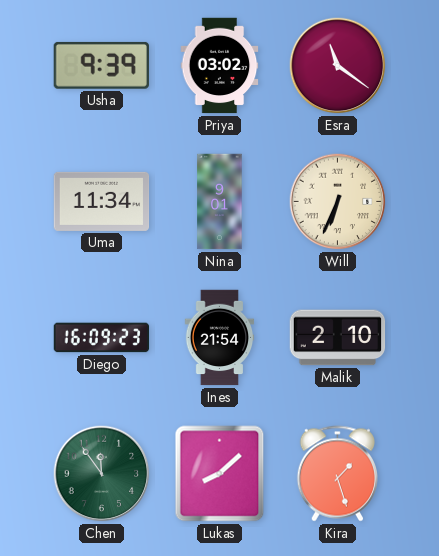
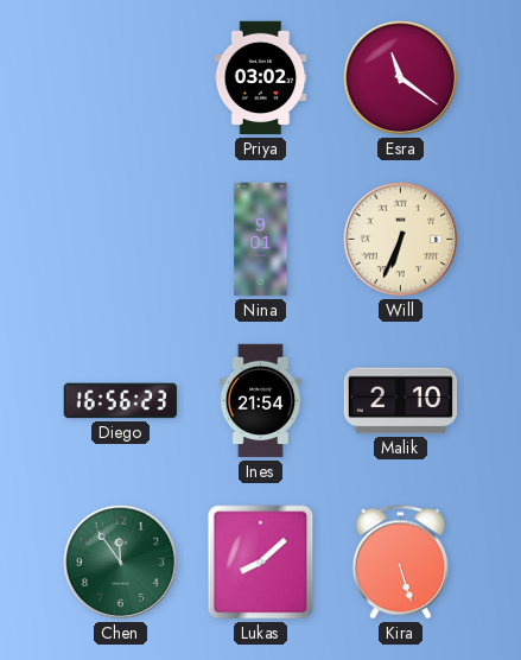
Usha: 9:39 -> none (101, 65)
Uma: 11:34 -> none (102, 201)
Diego: 16:09 -> 16:56 (121, 401)
Kira: 1:27 -> 5:27 (400, 563)
